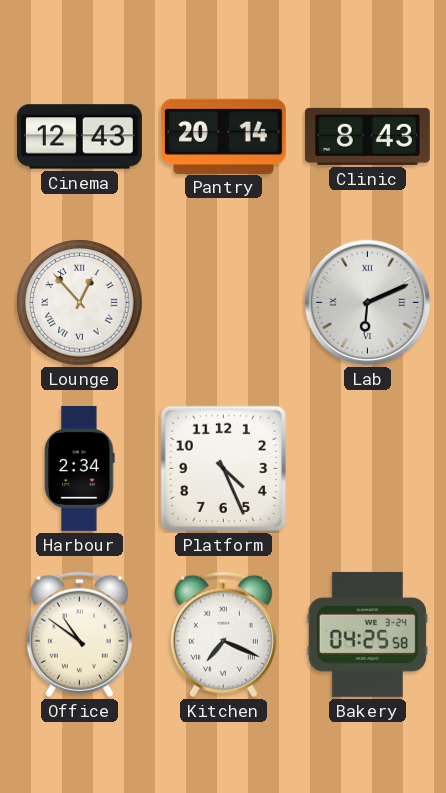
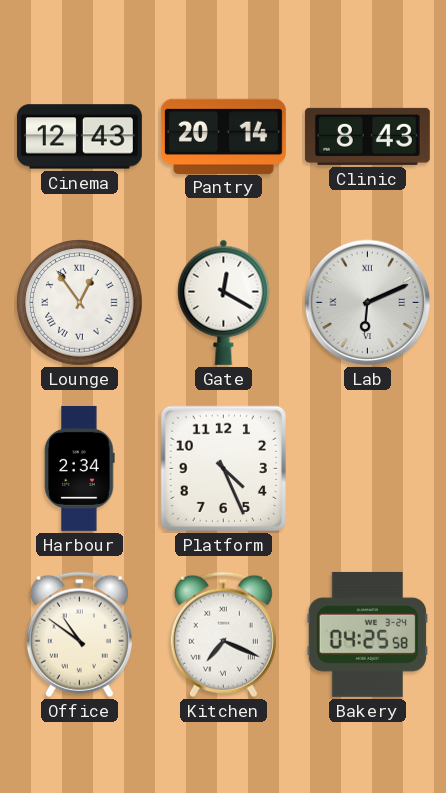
Lounge: 12:53 -> 12:54 (80, 303)
Gate: none -> 12:20 (224, 302)
